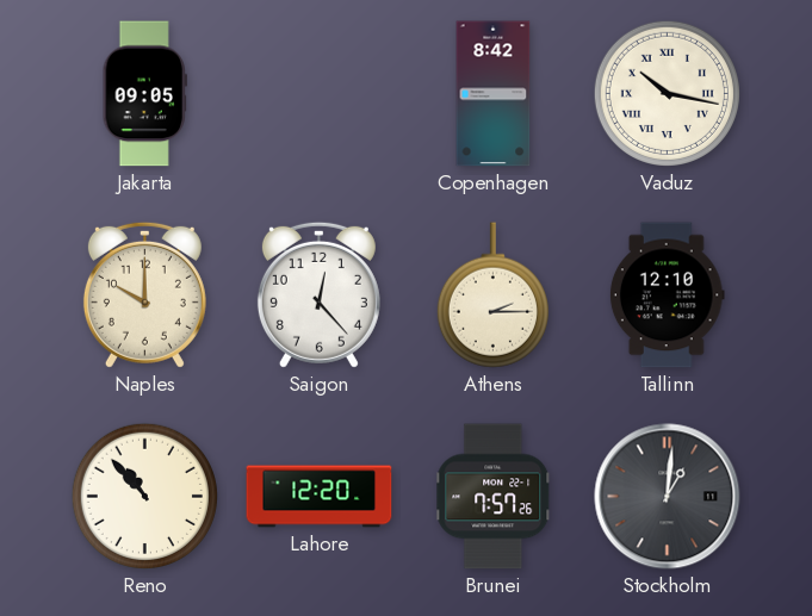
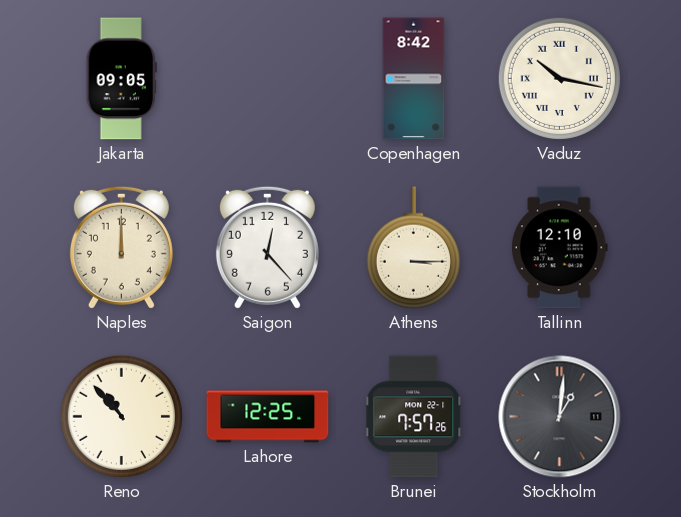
Naples: 10:00 -> 12:00 (121, 247)
Athens: 2:15 -> 3:15 (413, 248)
Lahore: 12:20 -> 12:25 (268, 417)
